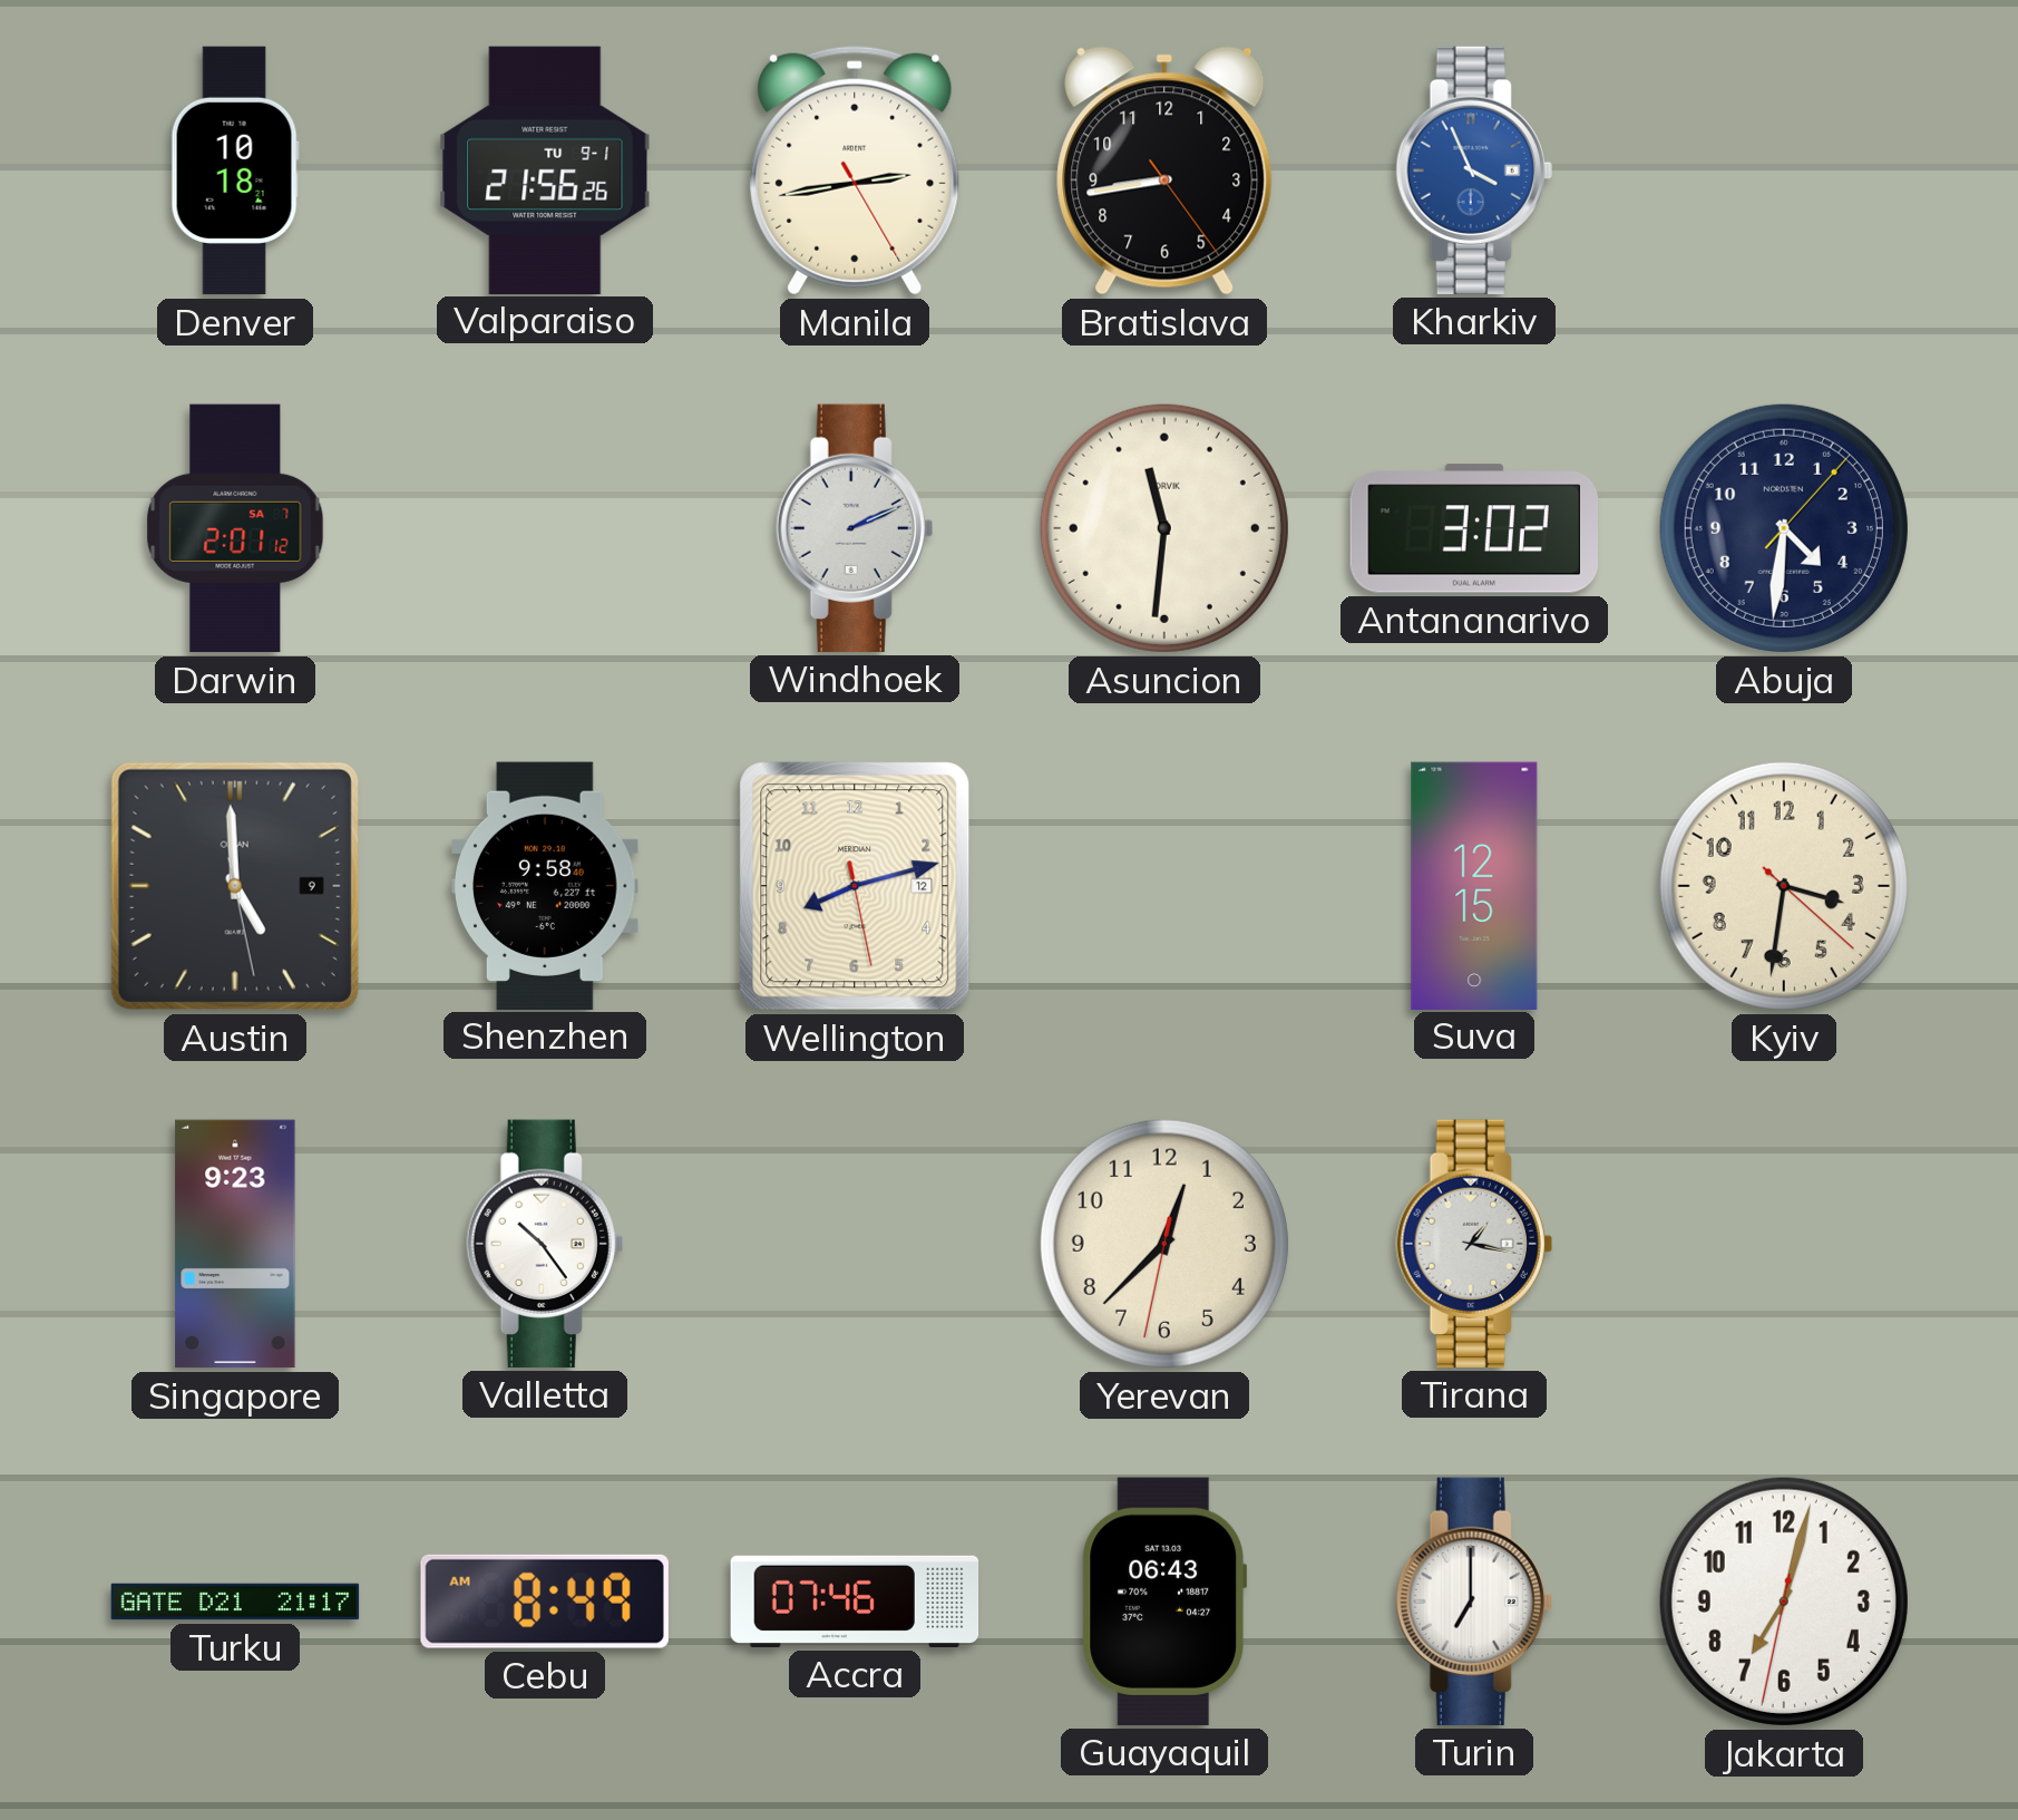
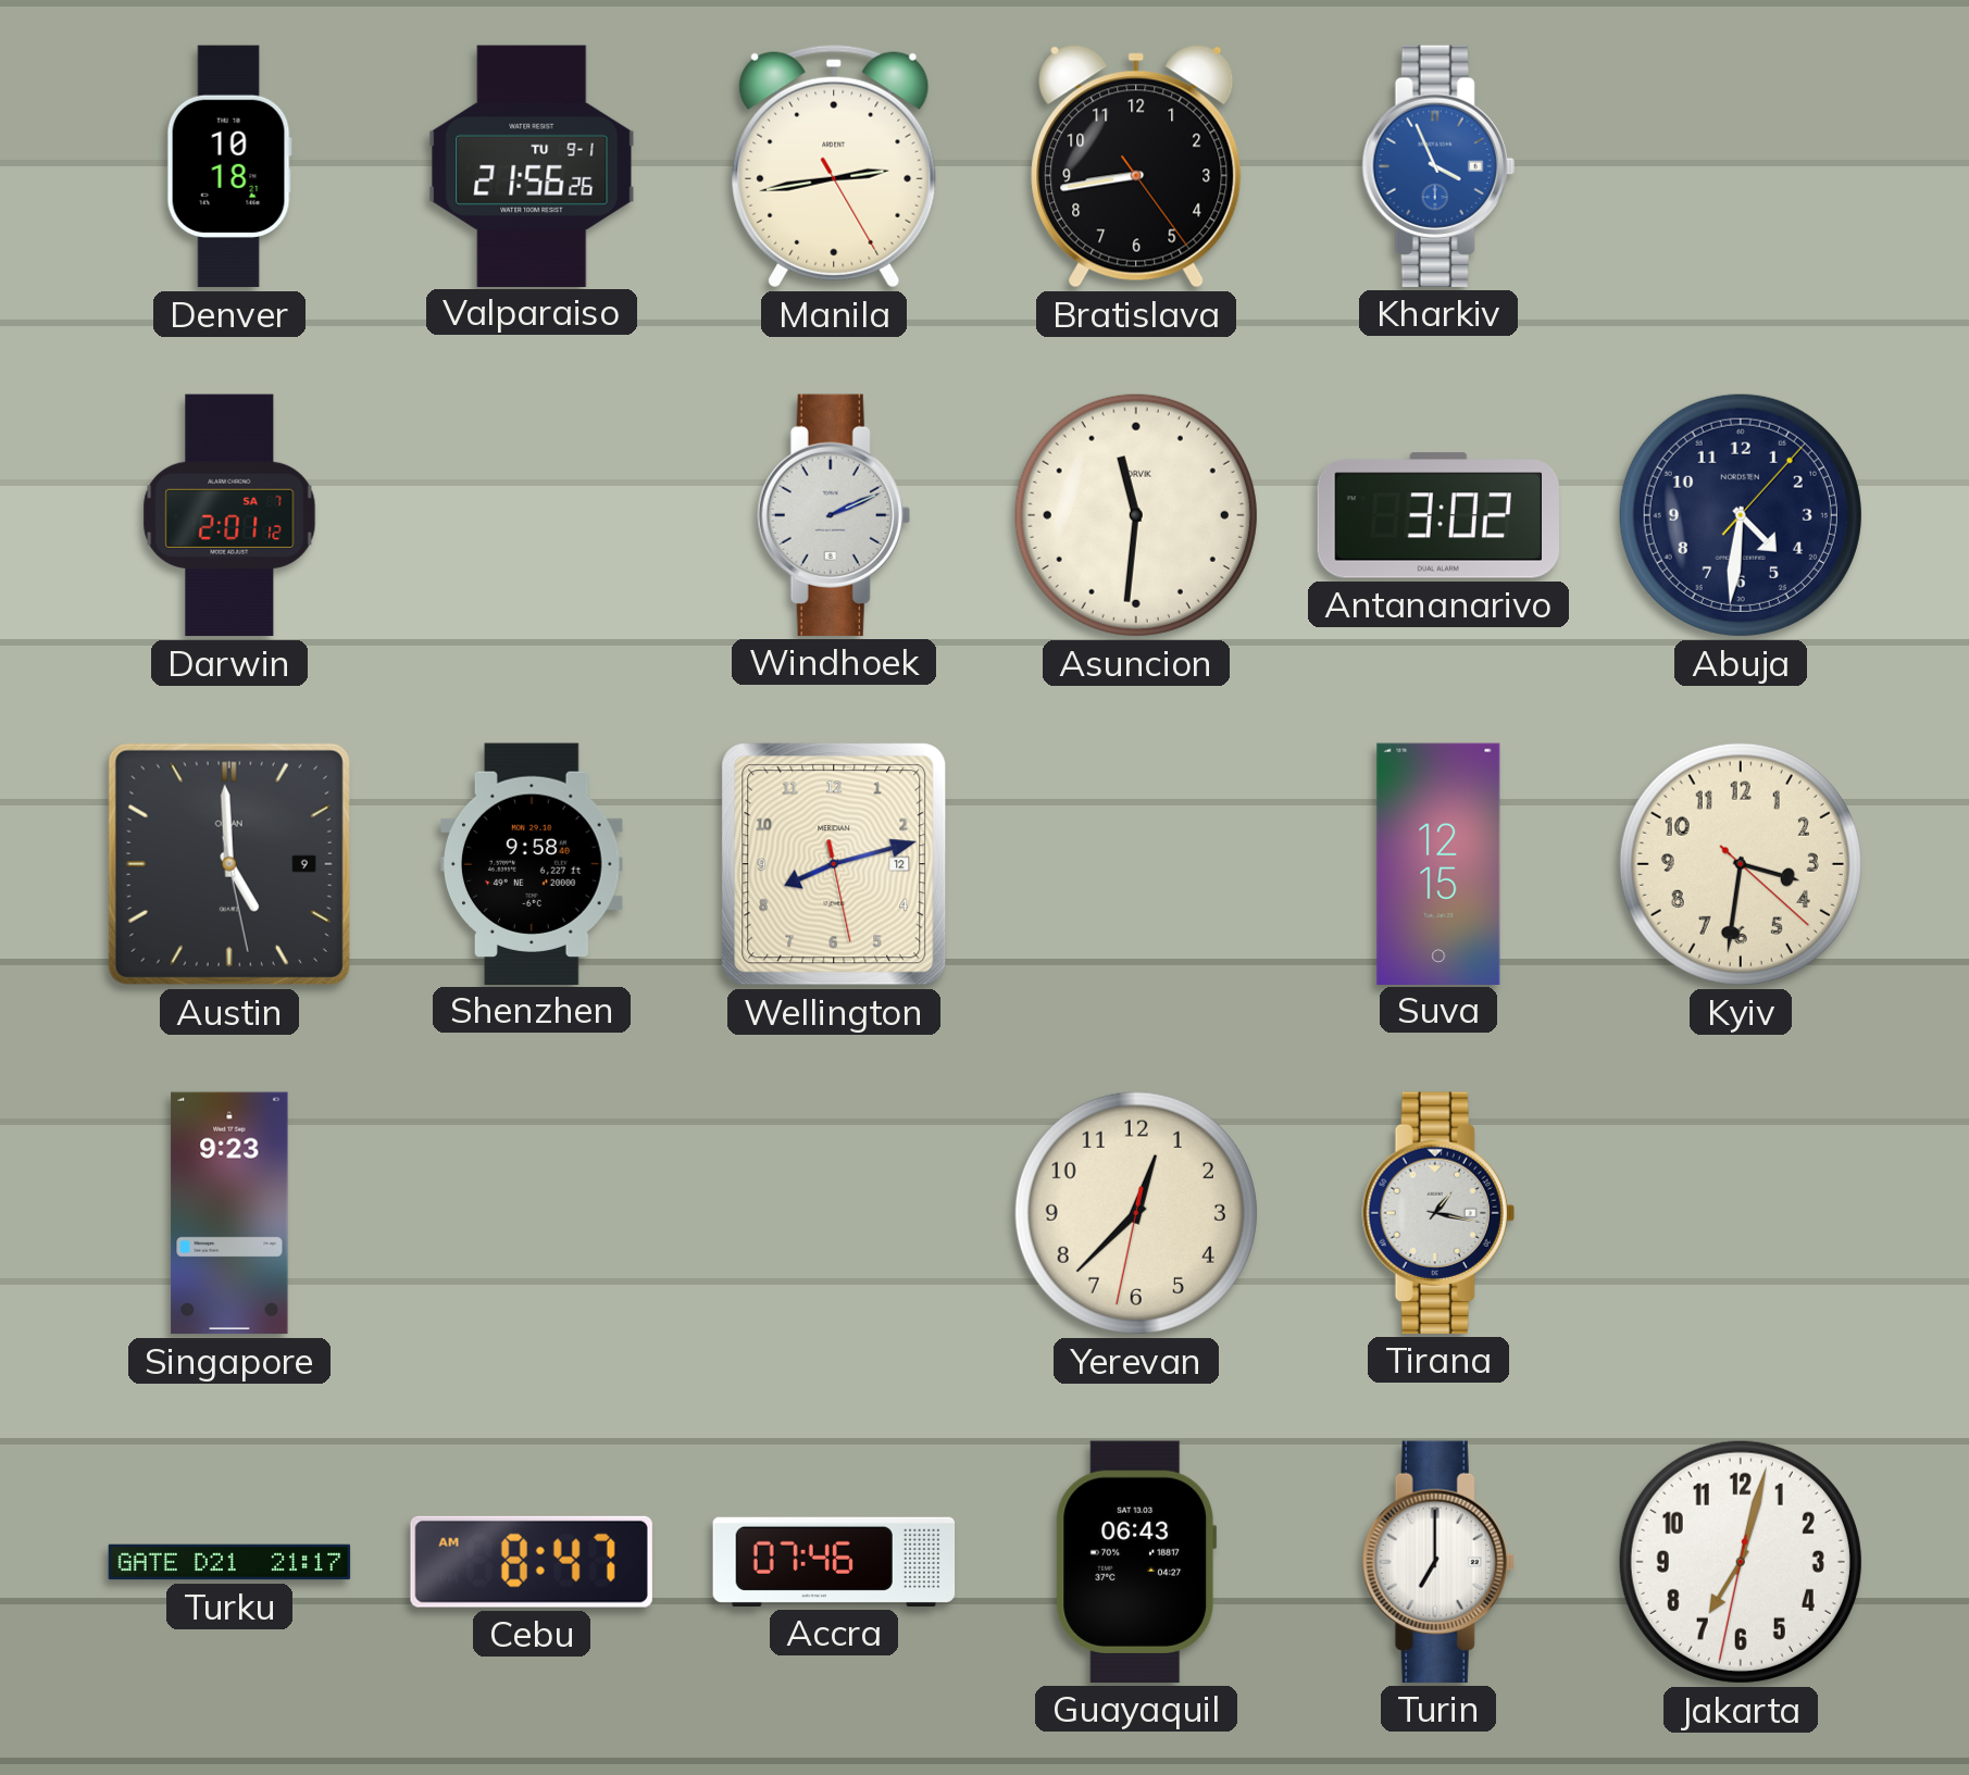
Valletta: 10:24 -> none (545, 1244)
Cebu: 8:49 -> 8:47 (532, 1562)
